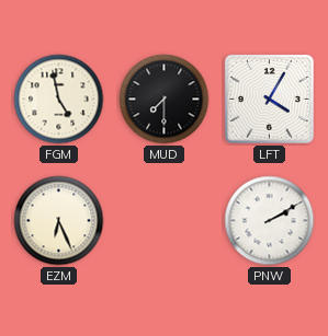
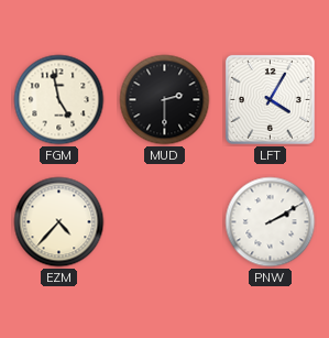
MUD: 7:30 -> 2:30 (165, 100)
EZM: 6:26 -> 4:37 (59, 222)
